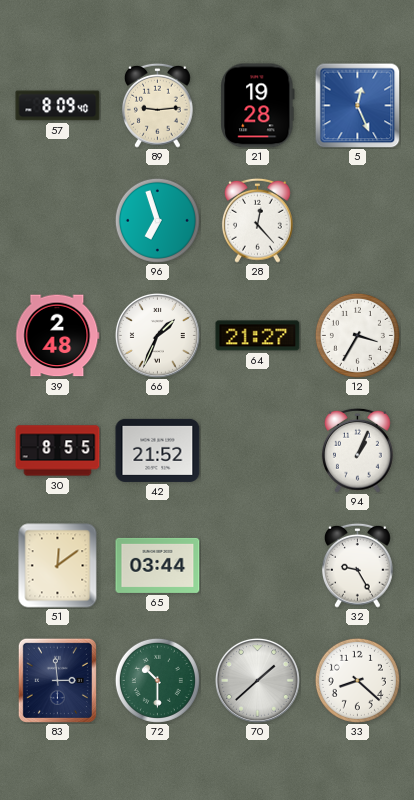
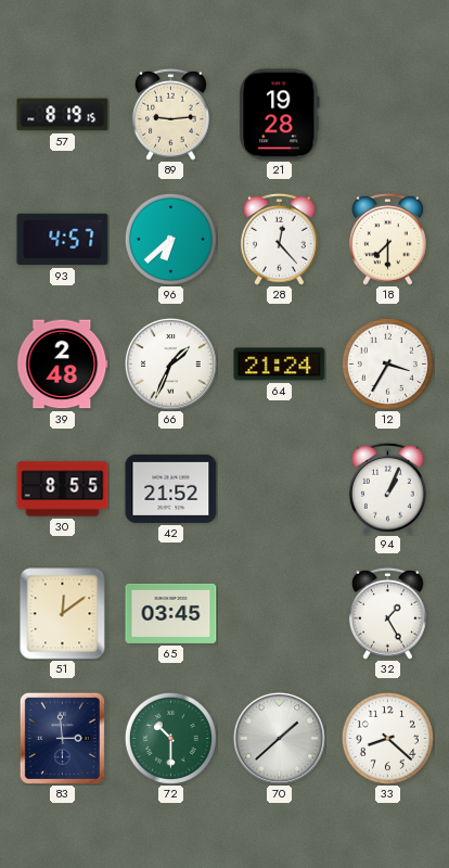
57: 8:09 -> 8:19 (63, 115)
5: 12:26 -> none (357, 105)
93: none -> 4:57 (63, 240)
96: 6:57 -> 6:38 (170, 239)
18: none -> 7:30 (388, 239)
64: 21:27 -> 21:24 (280, 365)
65: 03:44 -> 03:45 (171, 613)
32: 9:25 -> 1:25 (388, 613)
